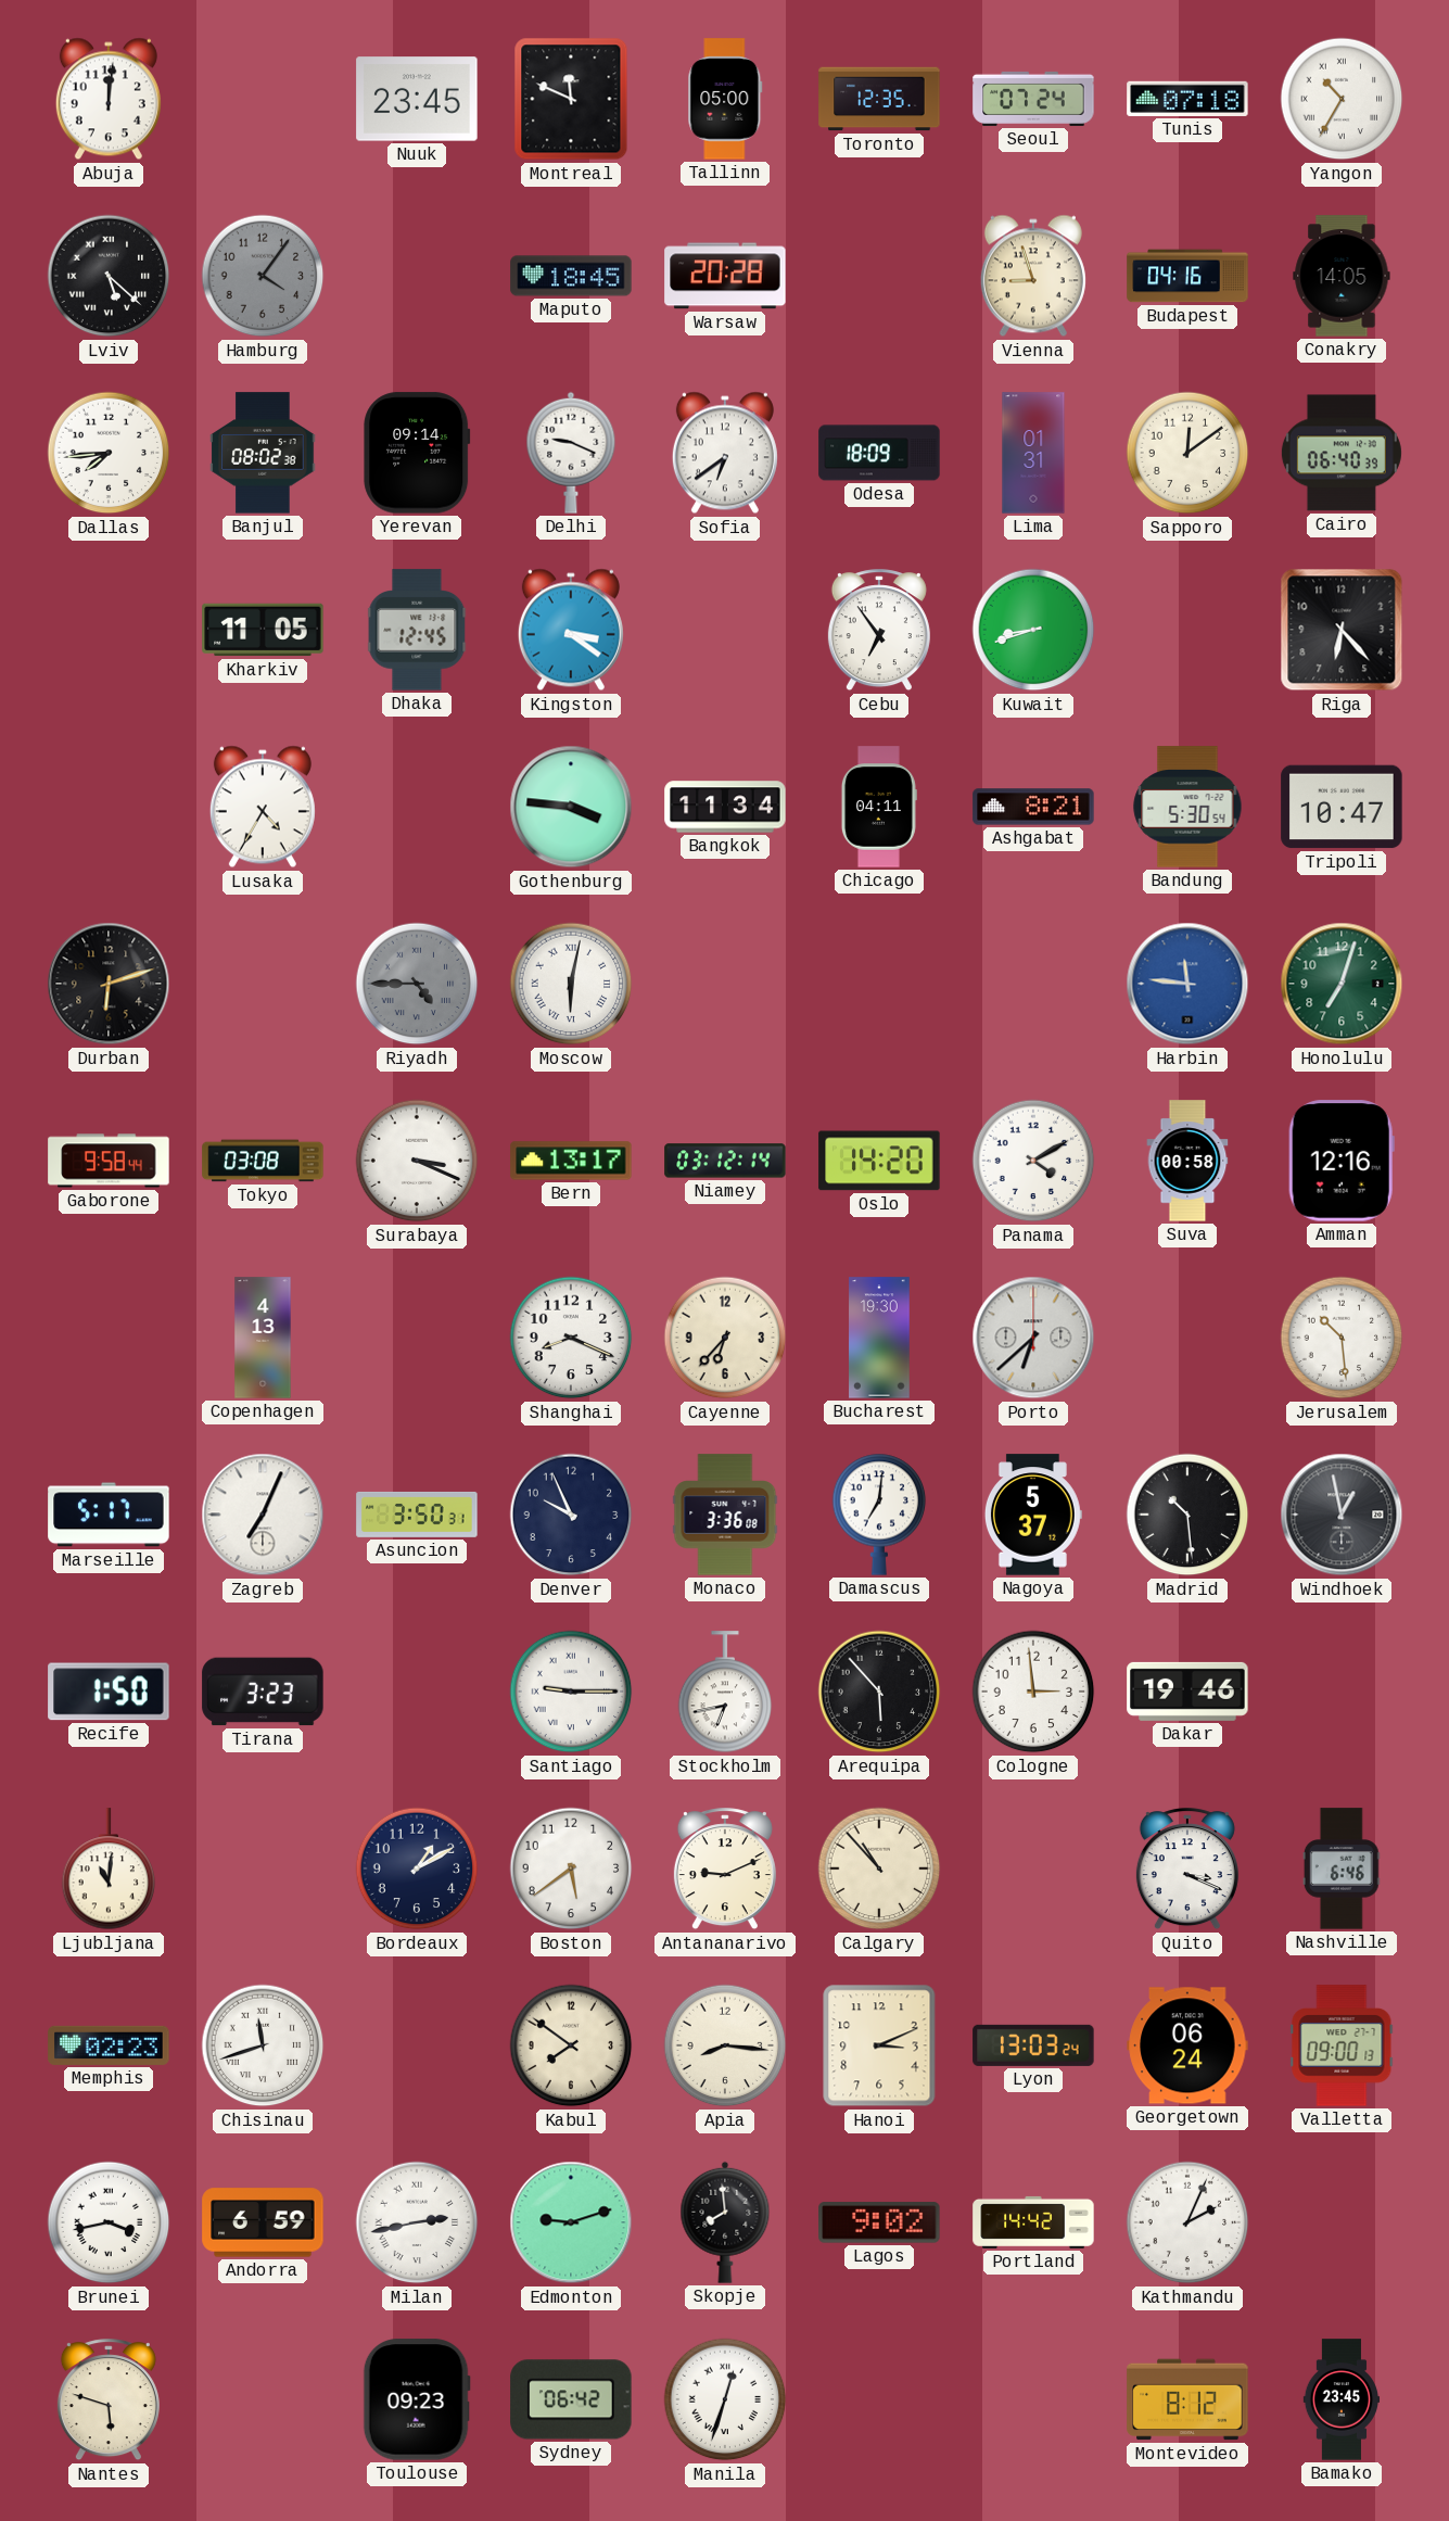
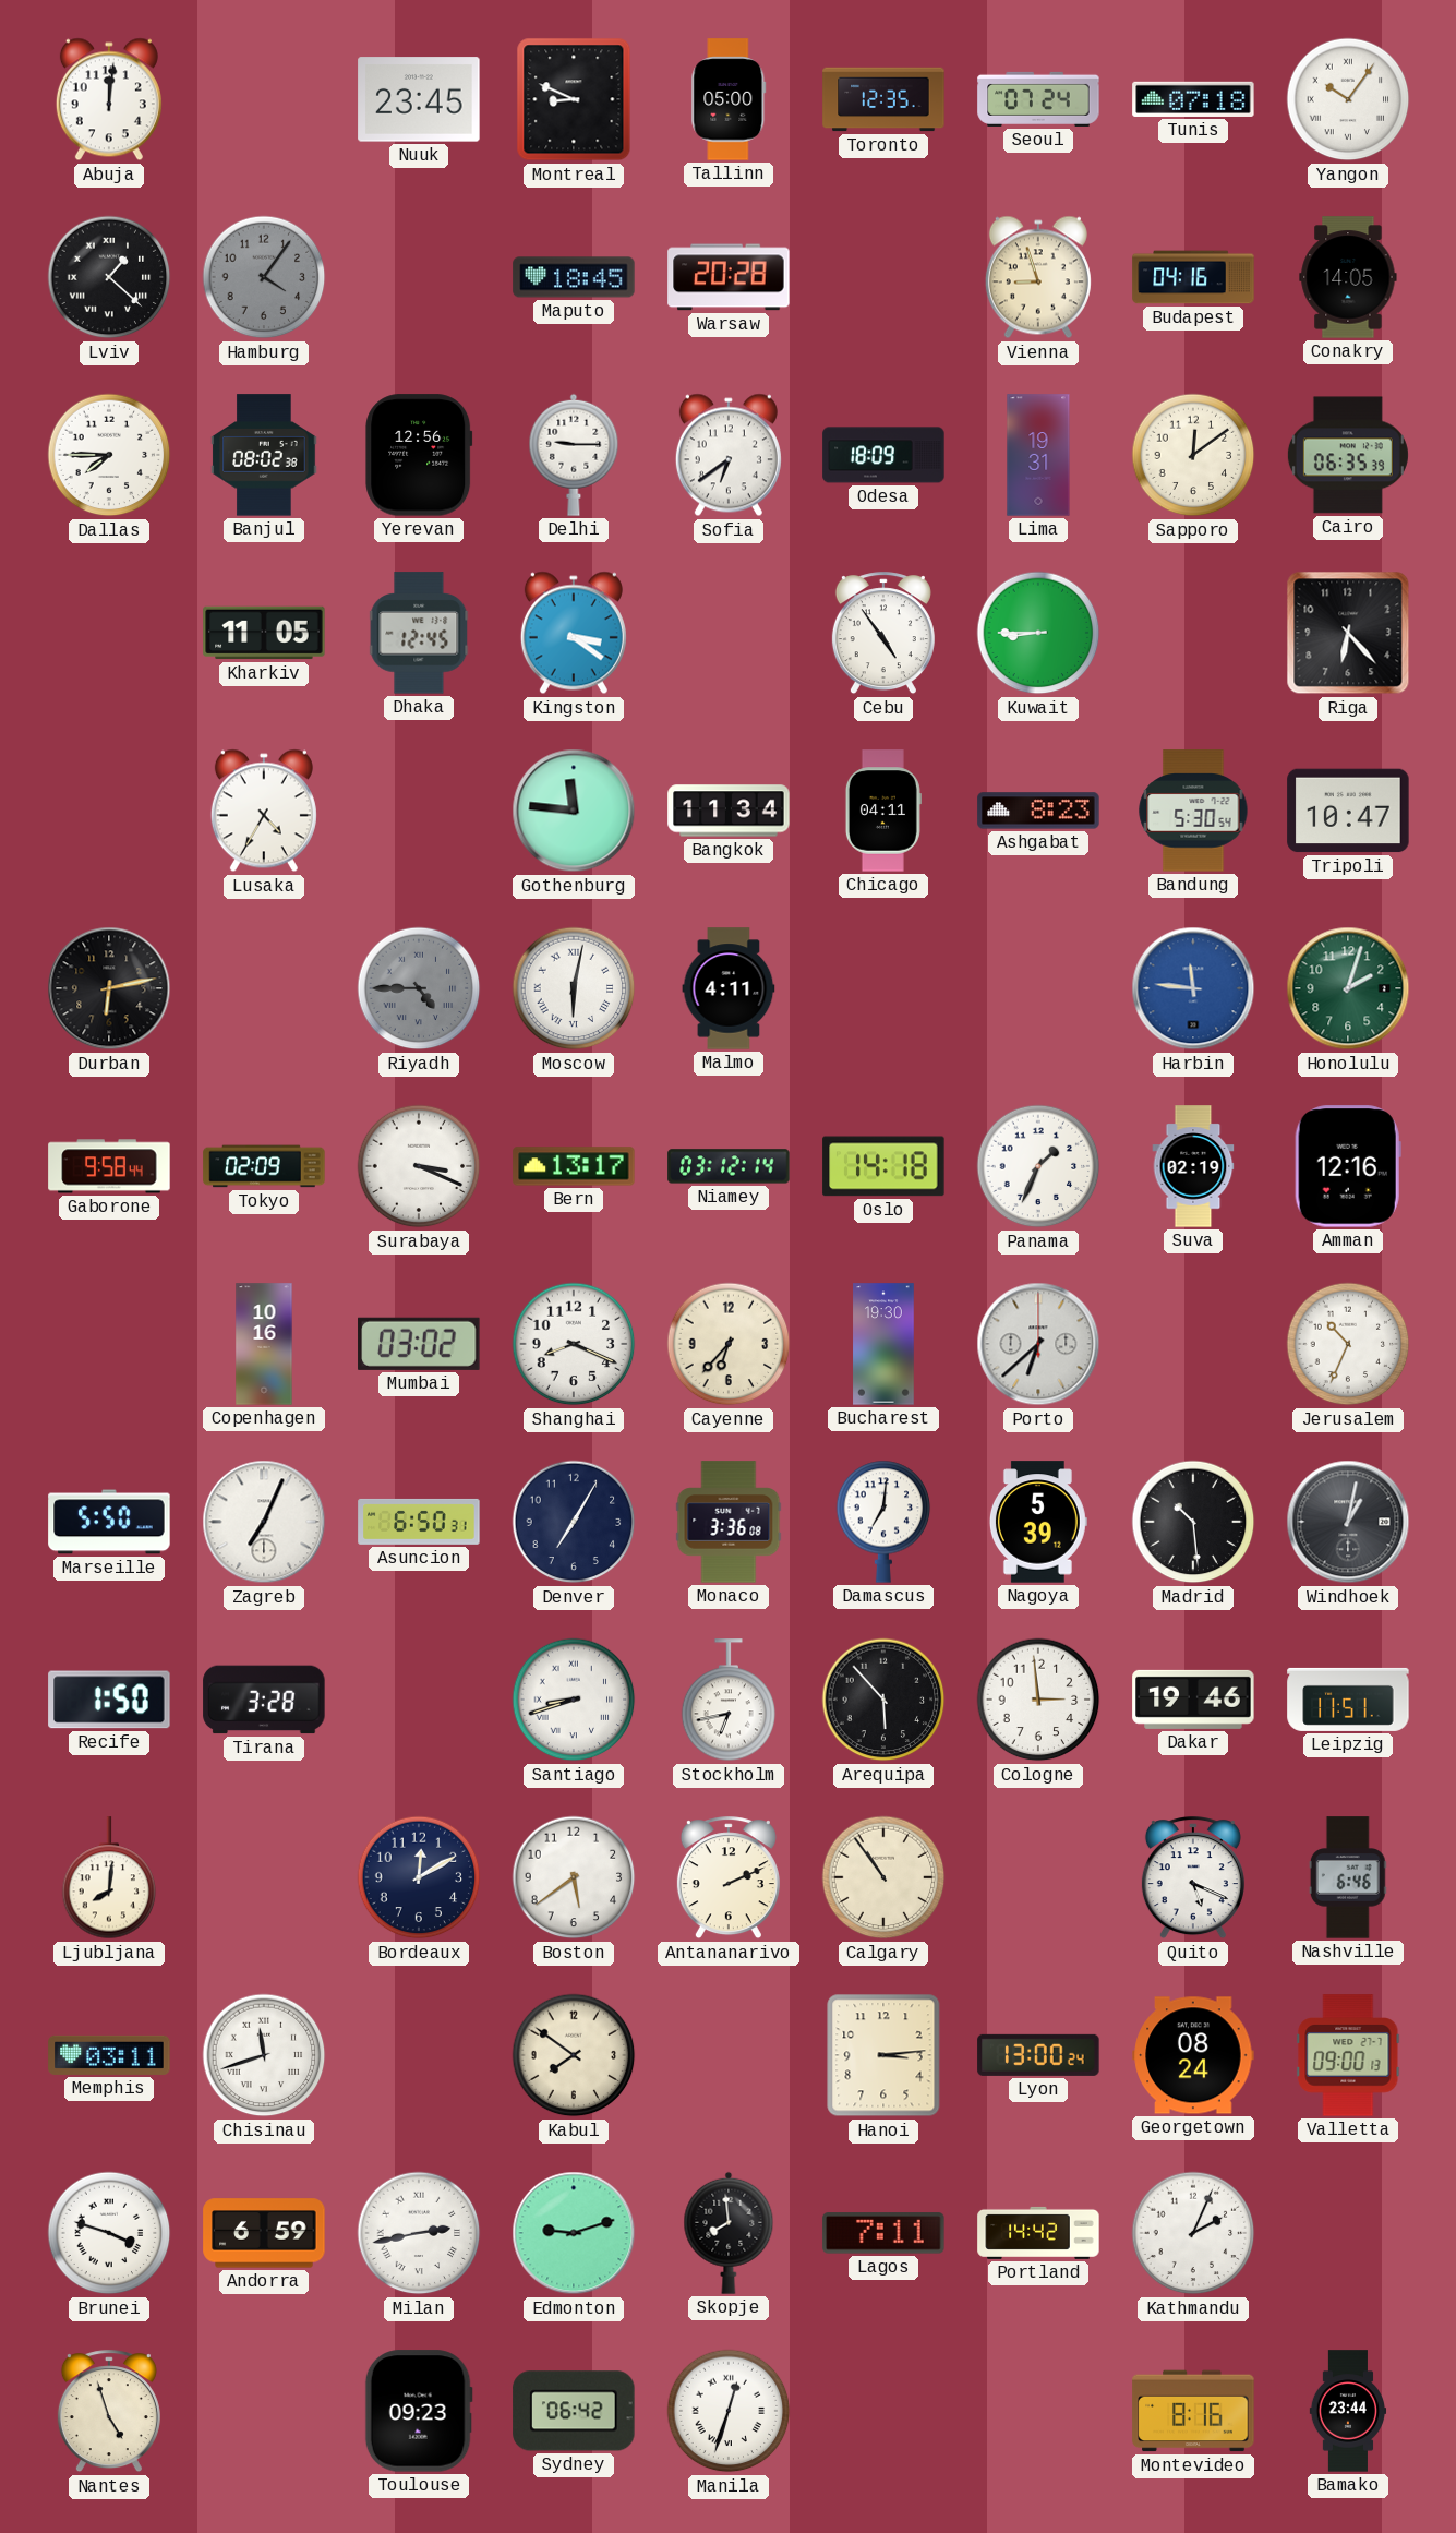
Montreal: 11:49 -> 8:49 (574, 99)
Yangon: 10:35 -> 10:06 (1348, 99)
Lviv: 5:22 -> 1:22 (109, 277)
Dallas: 7:44 -> 7:45 (109, 455)
Yerevan: 09:14 -> 12:56 (419, 455)
Delhi: 9:19 -> 9:15 (574, 455)
Lima: 01:31 -> 19:31 (1038, 455)
Cairo: 06:40 -> 06:35 (1348, 455)
Cebu: 6:54 -> 4:54 (883, 634)
Kuwait: 8:42 -> 8:45 (1038, 633)
Gothenburg: 3:46 -> 11:46 (574, 811)
Ashgabat: 8:21 -> 8:23 (1038, 811)
Durban: 6:12 -> 6:13 (109, 988)
Malmo: none -> 4:11 (729, 988)
Honolulu: 7:03 -> 2:03 (1348, 988)
Tokyo: 03:08 -> 02:09 (264, 1166)
Oslo: 14:20 -> 14:18 (883, 1166)
Panama: 4:10 -> 1:34 (1038, 1166)
Suva: 00:58 -> 02:19 (1193, 1166)
Copenhagen: 4:13 -> 10:16 (264, 1344)
Mumbai: none -> 03:02 (419, 1344)
Jerusalem: 10:29 -> 10:34 (1348, 1344)
Marseille: 5:17 -> 5:50 (109, 1522)
Asuncion: 3:50 -> 6:50 (419, 1522)
Denver: 9:56 -> 7:05 (574, 1522)
Nagoya: 5:37 -> 5:39 (1038, 1522)
Windhoek: 12:58 -> 1:02 (1348, 1522)
Tirana: 3:23 -> 3:28 (264, 1700)
Santiago: 9:15 -> 8:42 (574, 1700)
Leipzig: none -> 11:51 (1348, 1700)
Ljubljana: 11:01 -> 8:01 (109, 1878)
Bordeaux: 1:10 -> 12:10 (419, 1877)
Antananarivo: 9:11 -> 2:11 (729, 1878)
Calgary: 10:53 -> 10:54 (883, 1877)
Quito: 3:19 -> 5:19 (1193, 1878)
Memphis: 02:23 -> 03:11 (109, 2055)
Apia: 8:16 -> none (725, 2045)
Hanoi: 3:11 -> 3:14 (883, 2055)
Lyon: 13:03 -> 13:00 (1038, 2055)
Georgetown: 06:24 -> 08:24 (1193, 2055)
Brunei: 3:43 -> 3:48 (109, 2233)
Lagos: 9:02 -> 7:11 (883, 2233)
Nantes: 5:48 -> 4:57 (109, 2412)
Montevideo: 8:12 -> 8:16 (1193, 2411)
Bamako: 23:45 -> 23:44 (1348, 2411)
